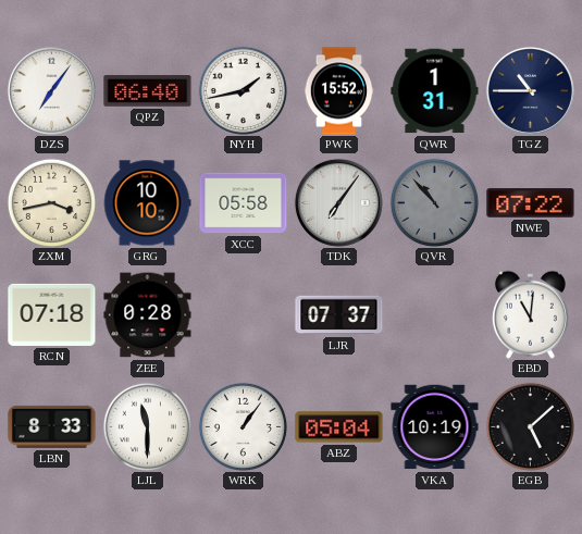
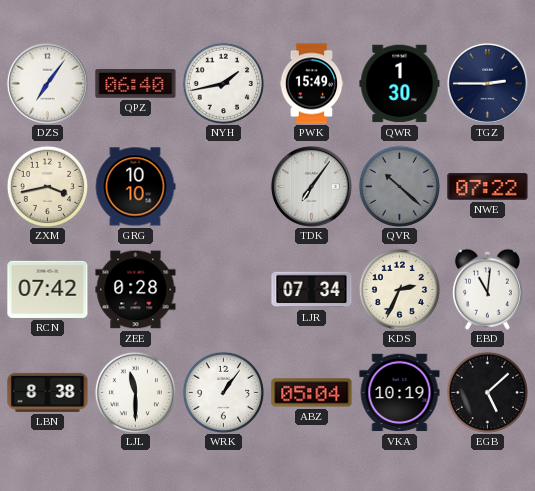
PWK: 15:52 -> 15:49 (312, 84)
QWR: 1:31 -> 1:30 (400, 84)
TGZ: 10:45 -> 2:45 (487, 83)
XCC: 05:58 -> none (244, 203)
QVR: 10:53 -> 10:22 (399, 186)
RCN: 07:18 -> 07:42 (48, 289)
LJR: 07:37 -> 07:34 (312, 290)
KDS: none -> 2:34 (399, 289)
LBN: 8:33 -> 8:38 (48, 392)
